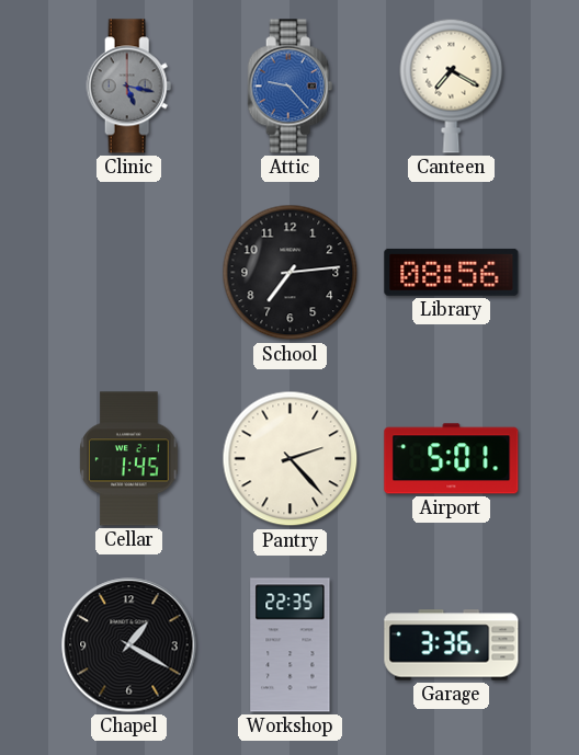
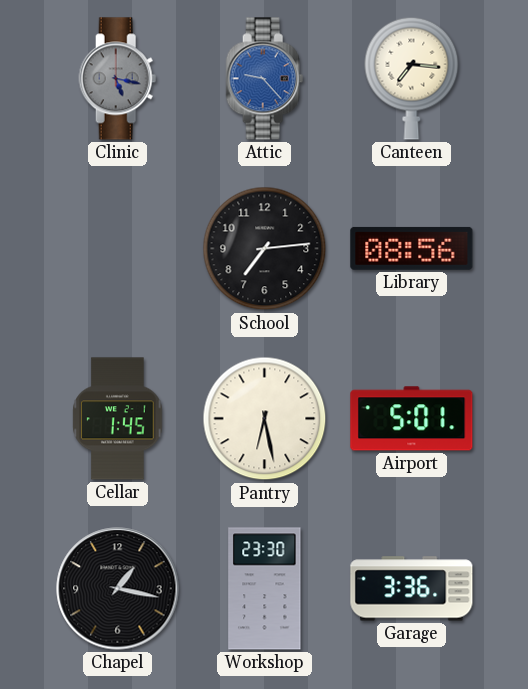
Canteen: 7:20 -> 7:16 (412, 78)
Pantry: 2:23 -> 6:28 (265, 419)
Chapel: 1:20 -> 1:17 (118, 589)
Workshop: 22:35 -> 23:30 (265, 589)
